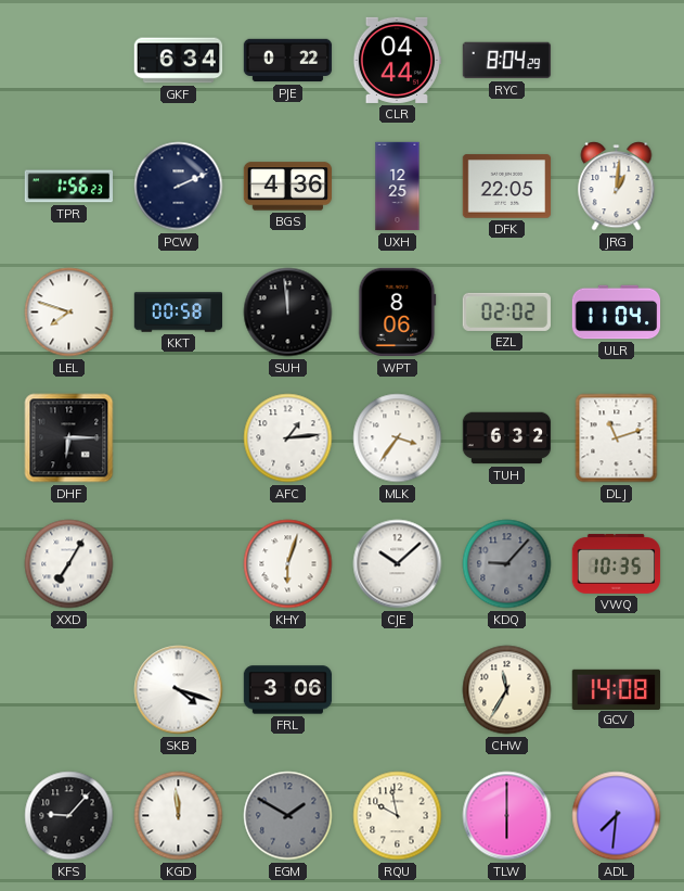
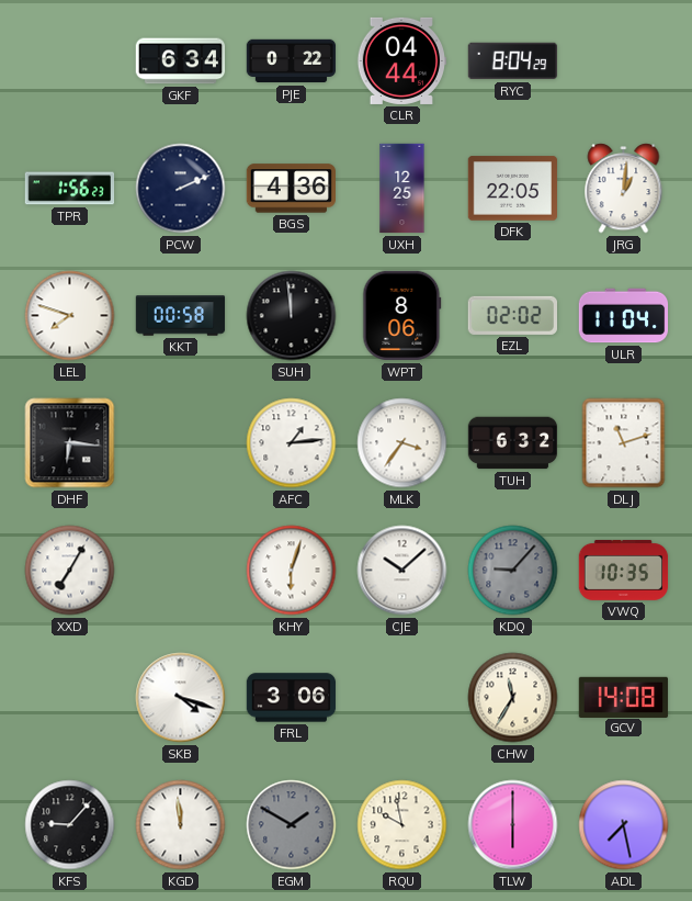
DHF: 6:15 -> 6:16 (70, 443)
ADL: 7:31 -> 7:28 (624, 825)
